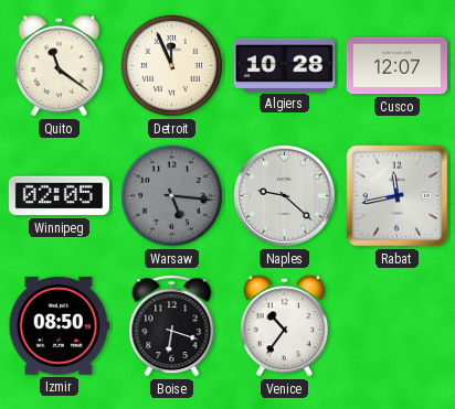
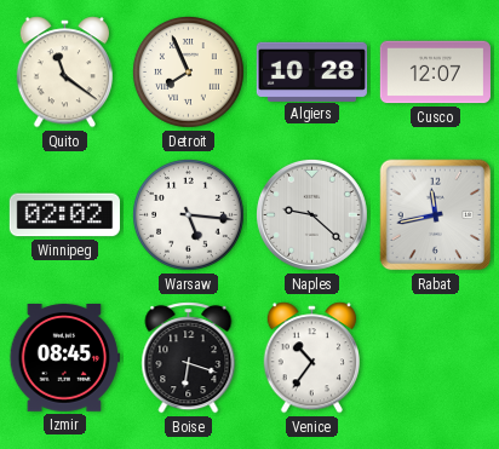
Detroit: 11:56 -> 7:56 (189, 73)
Winnipeg: 02:05 -> 02:02 (64, 215)
Warsaw dial: grey -> white (189, 215)
Izmir: 08:50 -> 08:45 (64, 358)
